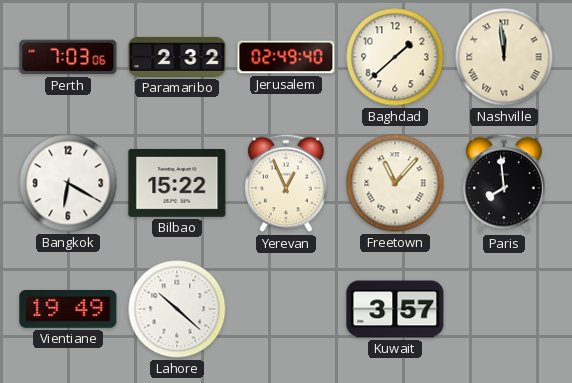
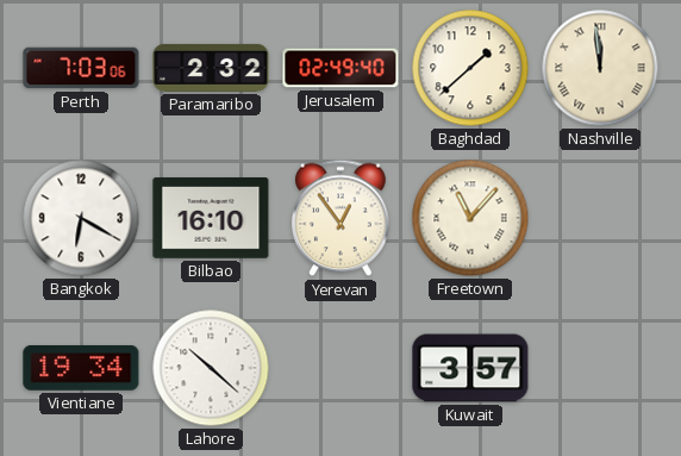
Bilbao: 15:22 -> 16:10 (211, 219)
Yerevan: 12:56 -> 12:54 (342, 218)
Paris: 7:59 -> none (505, 183)
Vientiane: 19:49 -> 19:34 (81, 368)
